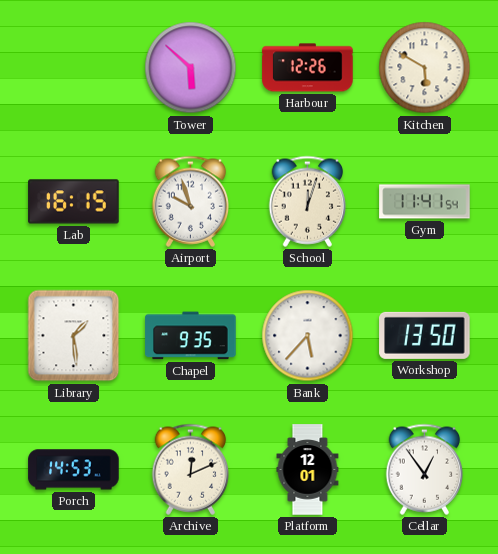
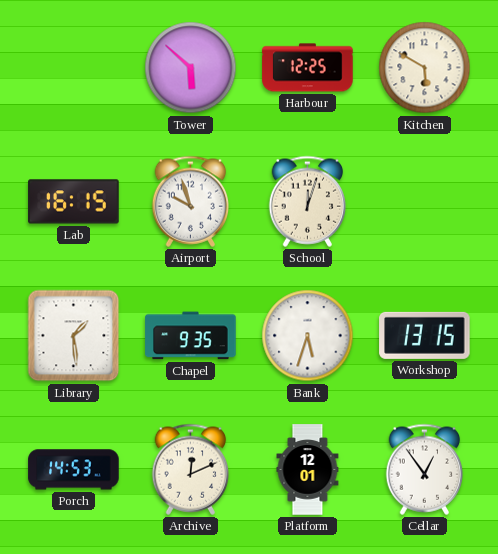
Harbour: 12:26 -> 12:25 (308, 68)
Gym: 11:41 -> none (425, 202)
Bank: 5:37 -> 5:33 (308, 336)
Workshop: 13:50 -> 13:15 (425, 335)
